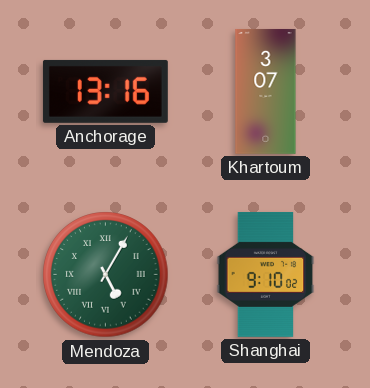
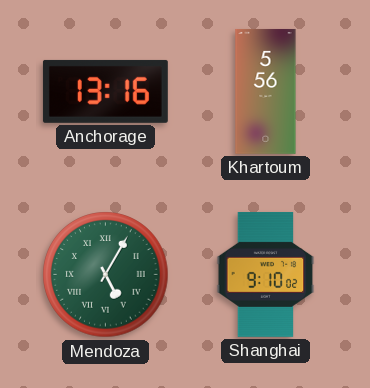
Khartoum: 3:07 -> 5:56 (266, 91)
